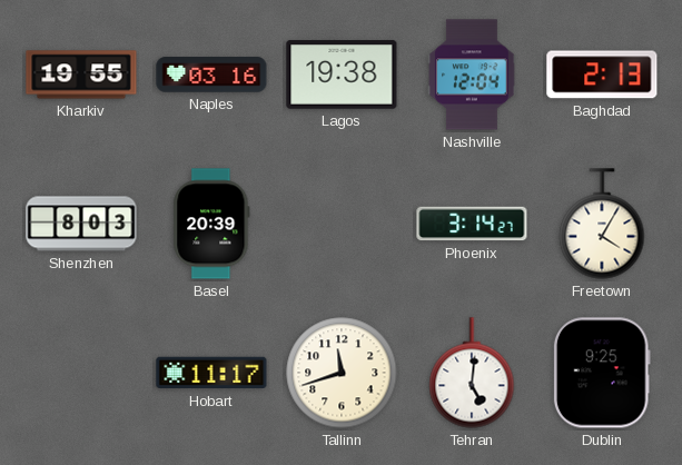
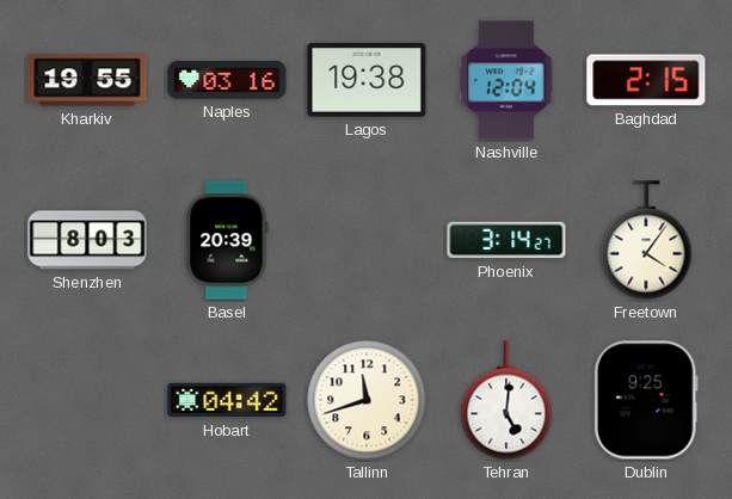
Baghdad: 2:13 -> 2:15 (646, 80)
Freetown: 4:05 -> 4:06 (646, 240)
Hobart: 11:17 -> 04:42 (227, 400)
